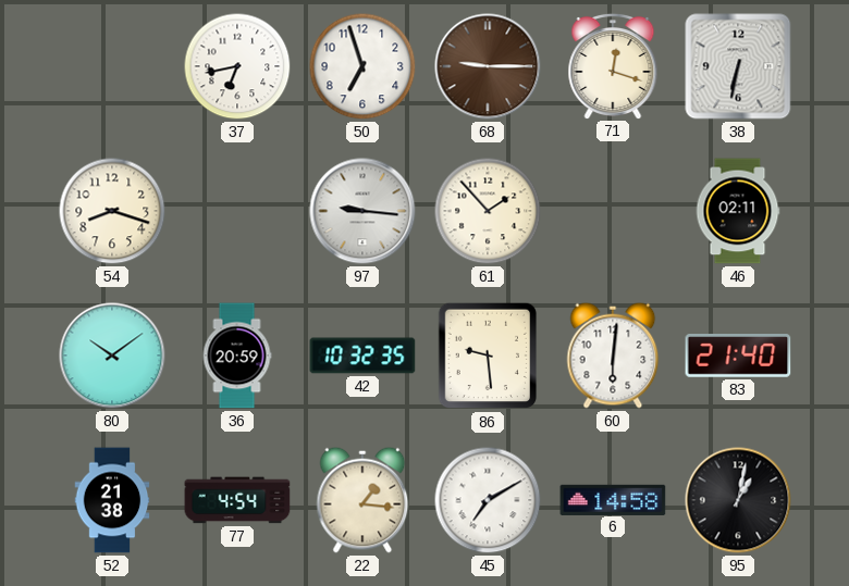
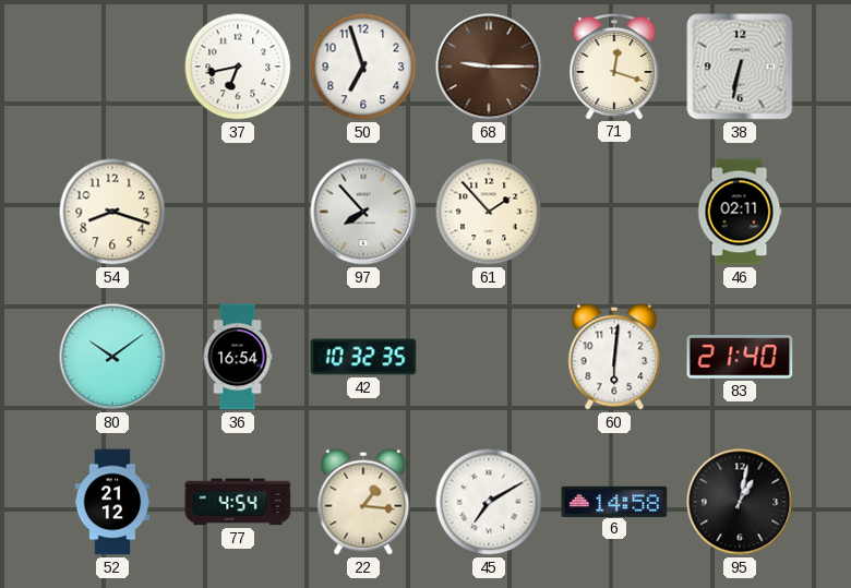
97: 9:16 -> 7:53 (363, 212)
36: 20:59 -> 16:54 (238, 357)
86: 9:29 -> none (488, 356)
52: 21:38 -> 21:12 (112, 502)
